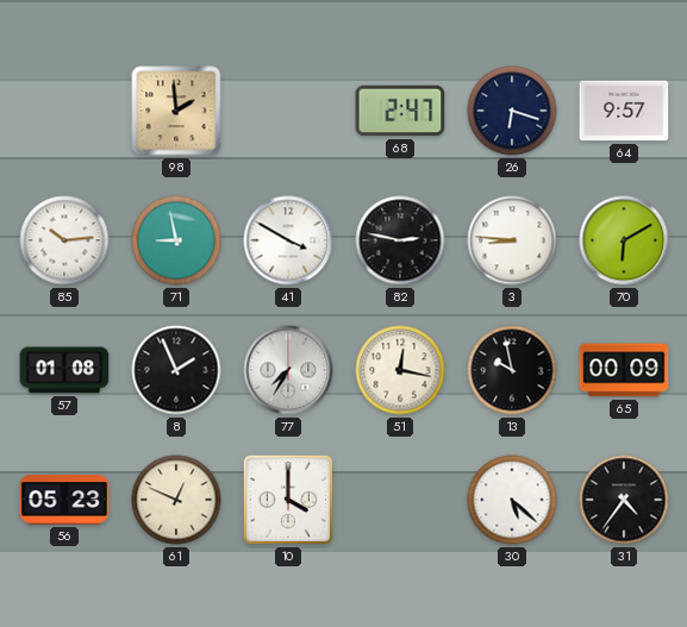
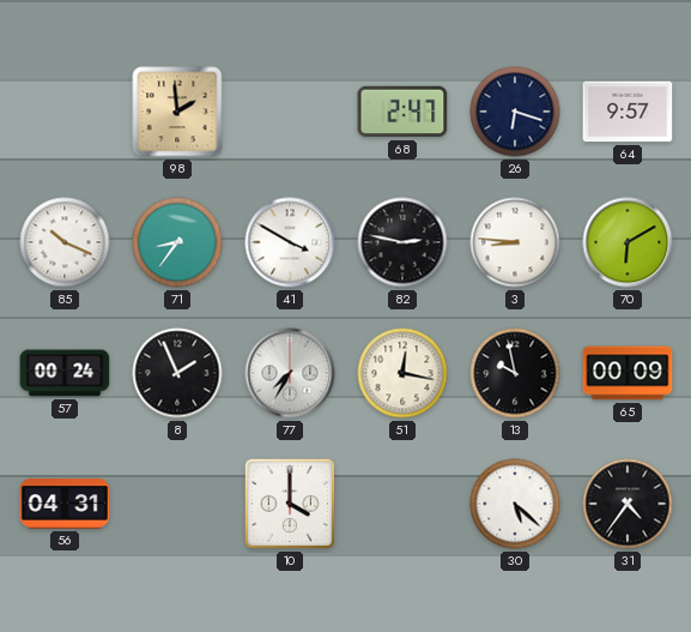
85: 10:14 -> 10:19 (65, 242)
71: 8:58 -> 8:36 (177, 242)
57: 01:08 -> 00:24 (65, 373)
56: 05:23 -> 04:31 (65, 504)
61: 12:49 -> none (176, 500)
